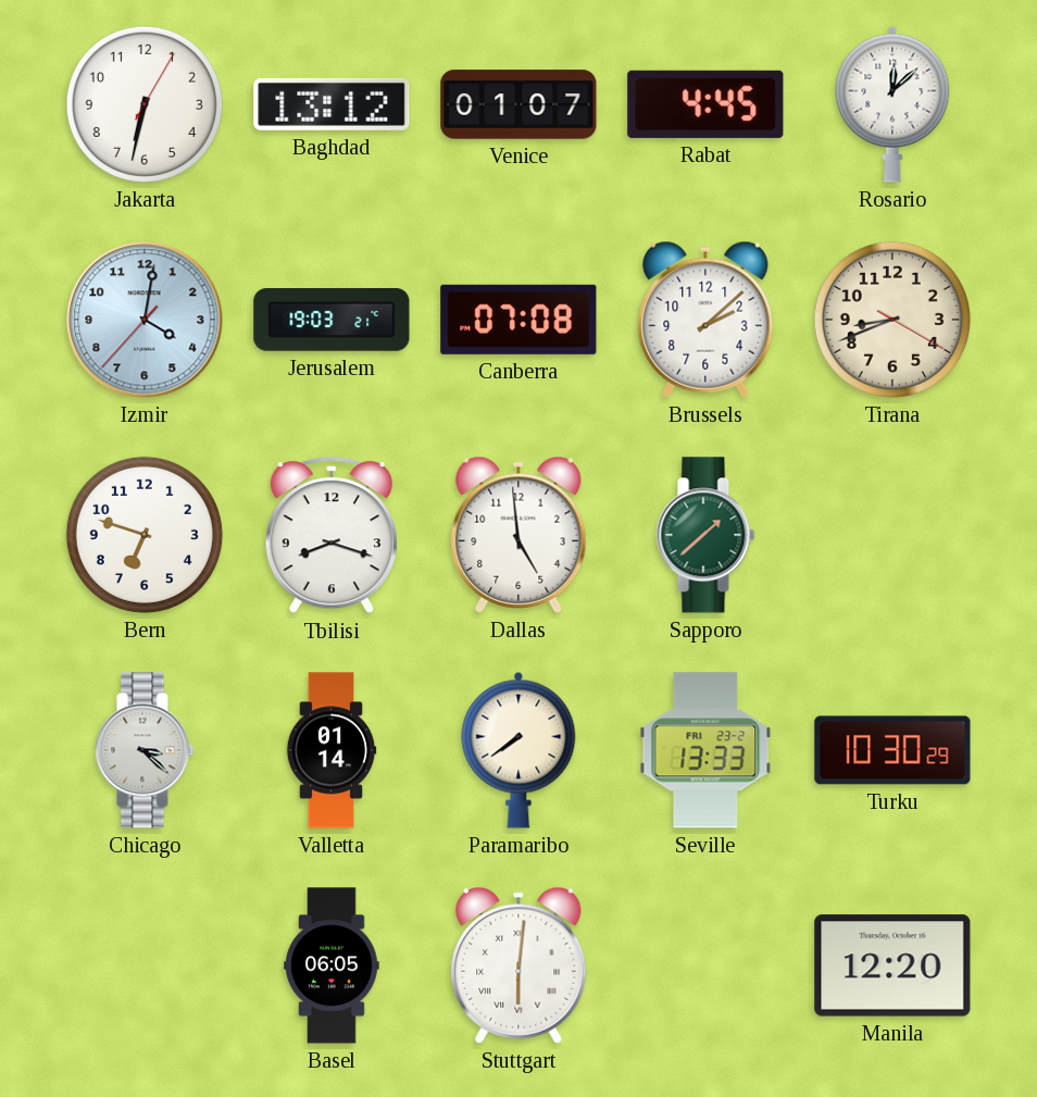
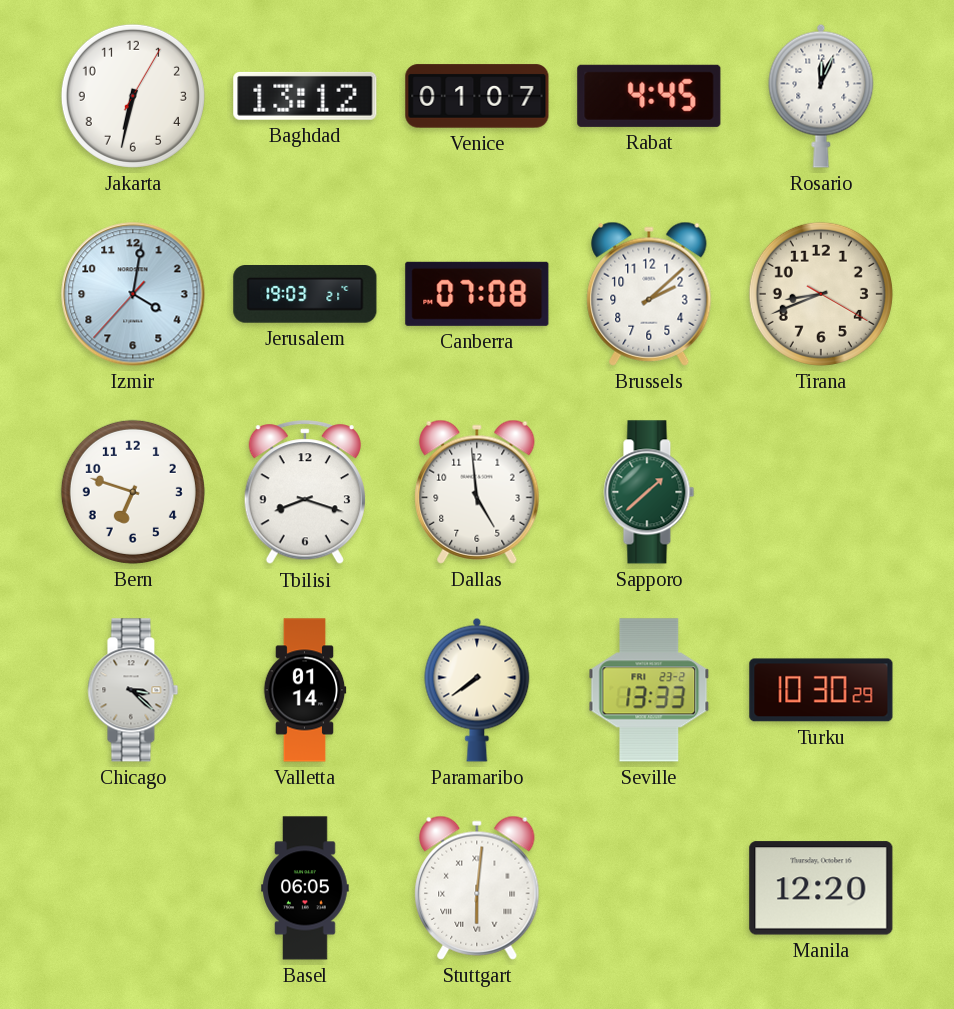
Rosario: 12:08 -> 12:04 (821, 96)
